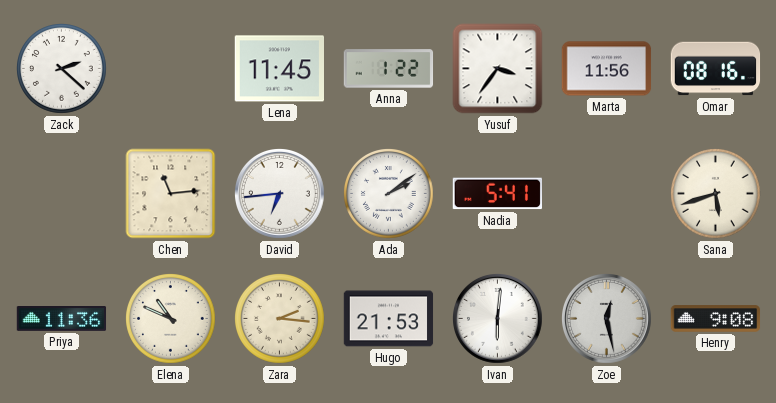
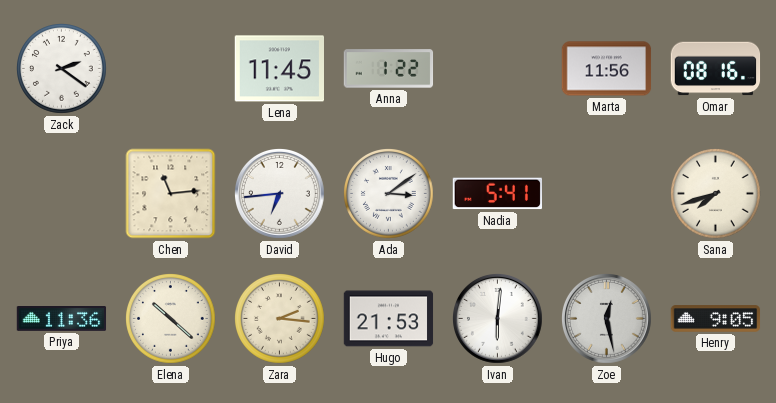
Zack: 2:22 -> 2:21 (62, 69)
Yusuf: 3:36 -> none (498, 69)
Ada: 2:09 -> 3:09 (389, 194)
Sana: 5:42 -> 7:42 (716, 194)
Elena: 10:49 -> 10:22 (171, 319)
Henry: 9:08 -> 9:05 (716, 319)
